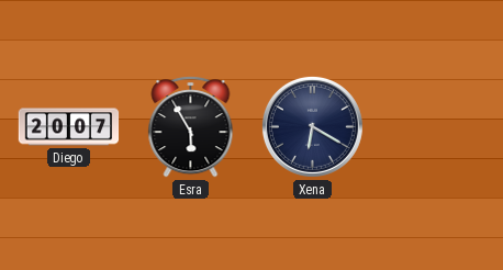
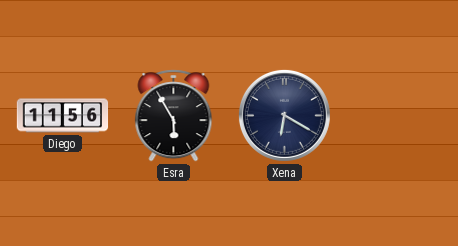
Diego: 20:07 -> 11:56 (63, 116)
